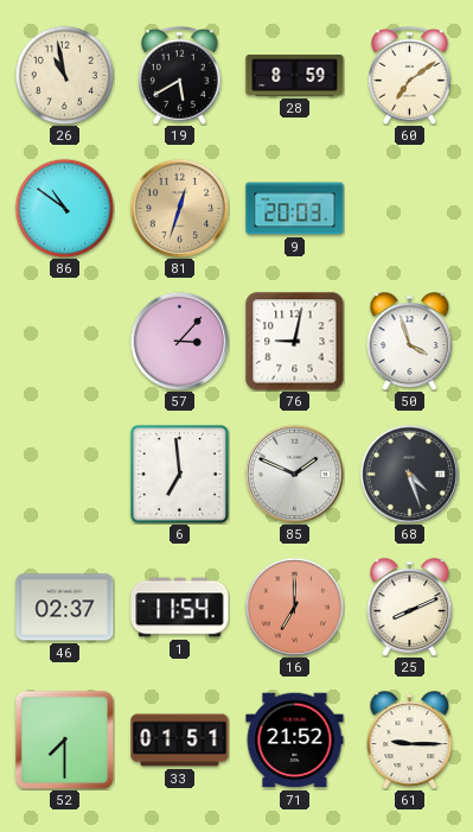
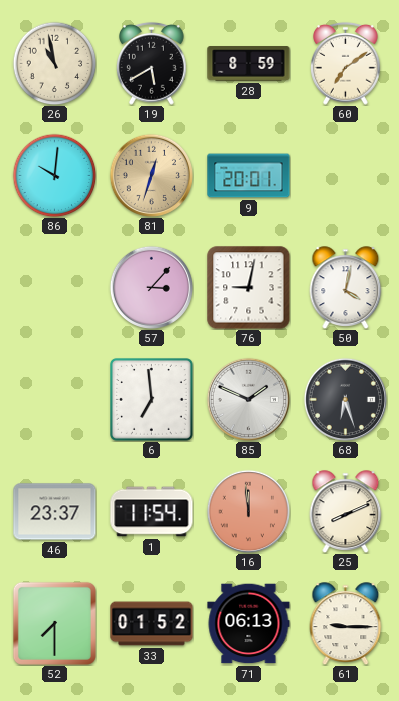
86: 10:51 -> 10:01 (54, 175)
9: 20:03 -> 20:01 (249, 176)
50: 3:57 -> 4:02 (346, 288)
68: 4:27 -> 6:27 (345, 399)
46: 02:37 -> 23:37 (55, 512)
16: 7:00 -> 11:59 (248, 511)
33: 01:51 -> 01:52 (152, 624)
71: 21:52 -> 06:13 (249, 624)
